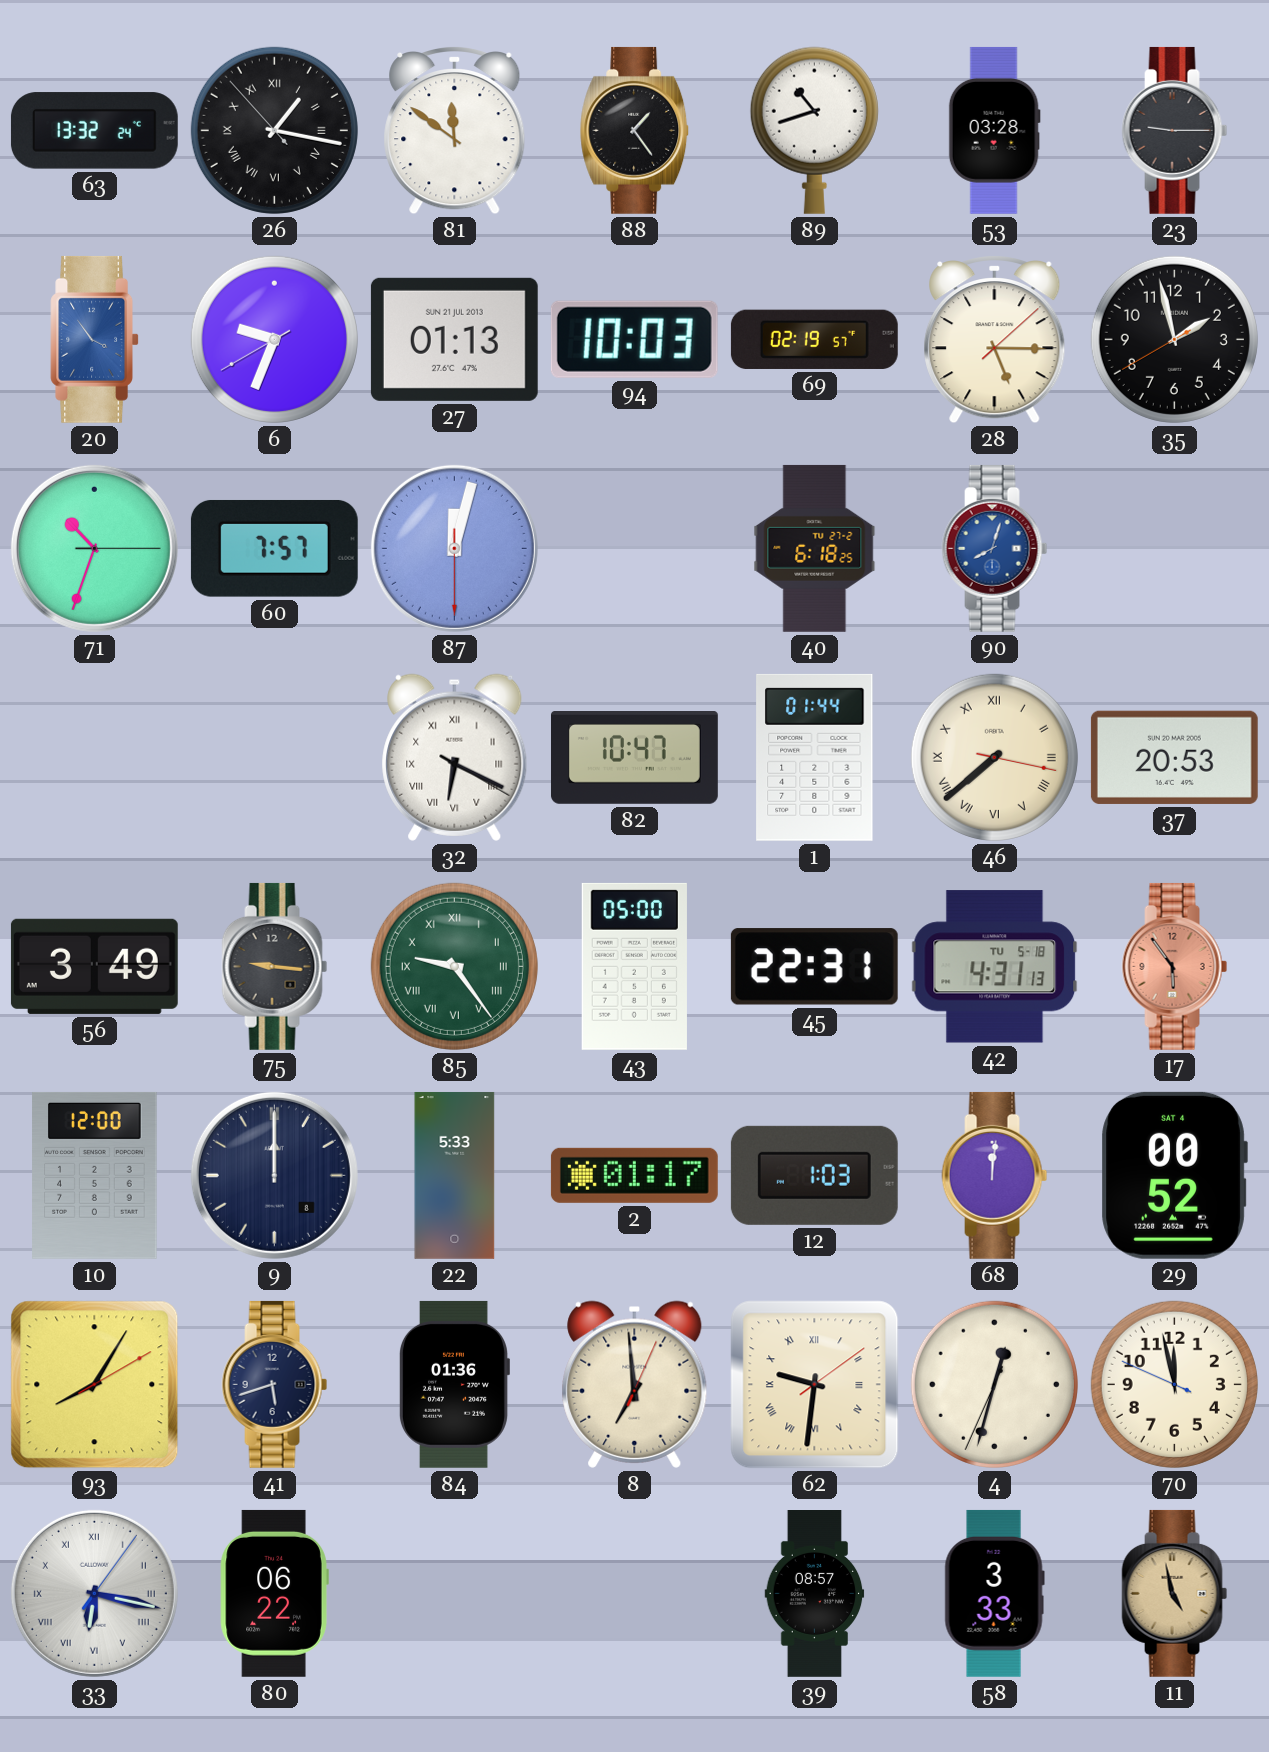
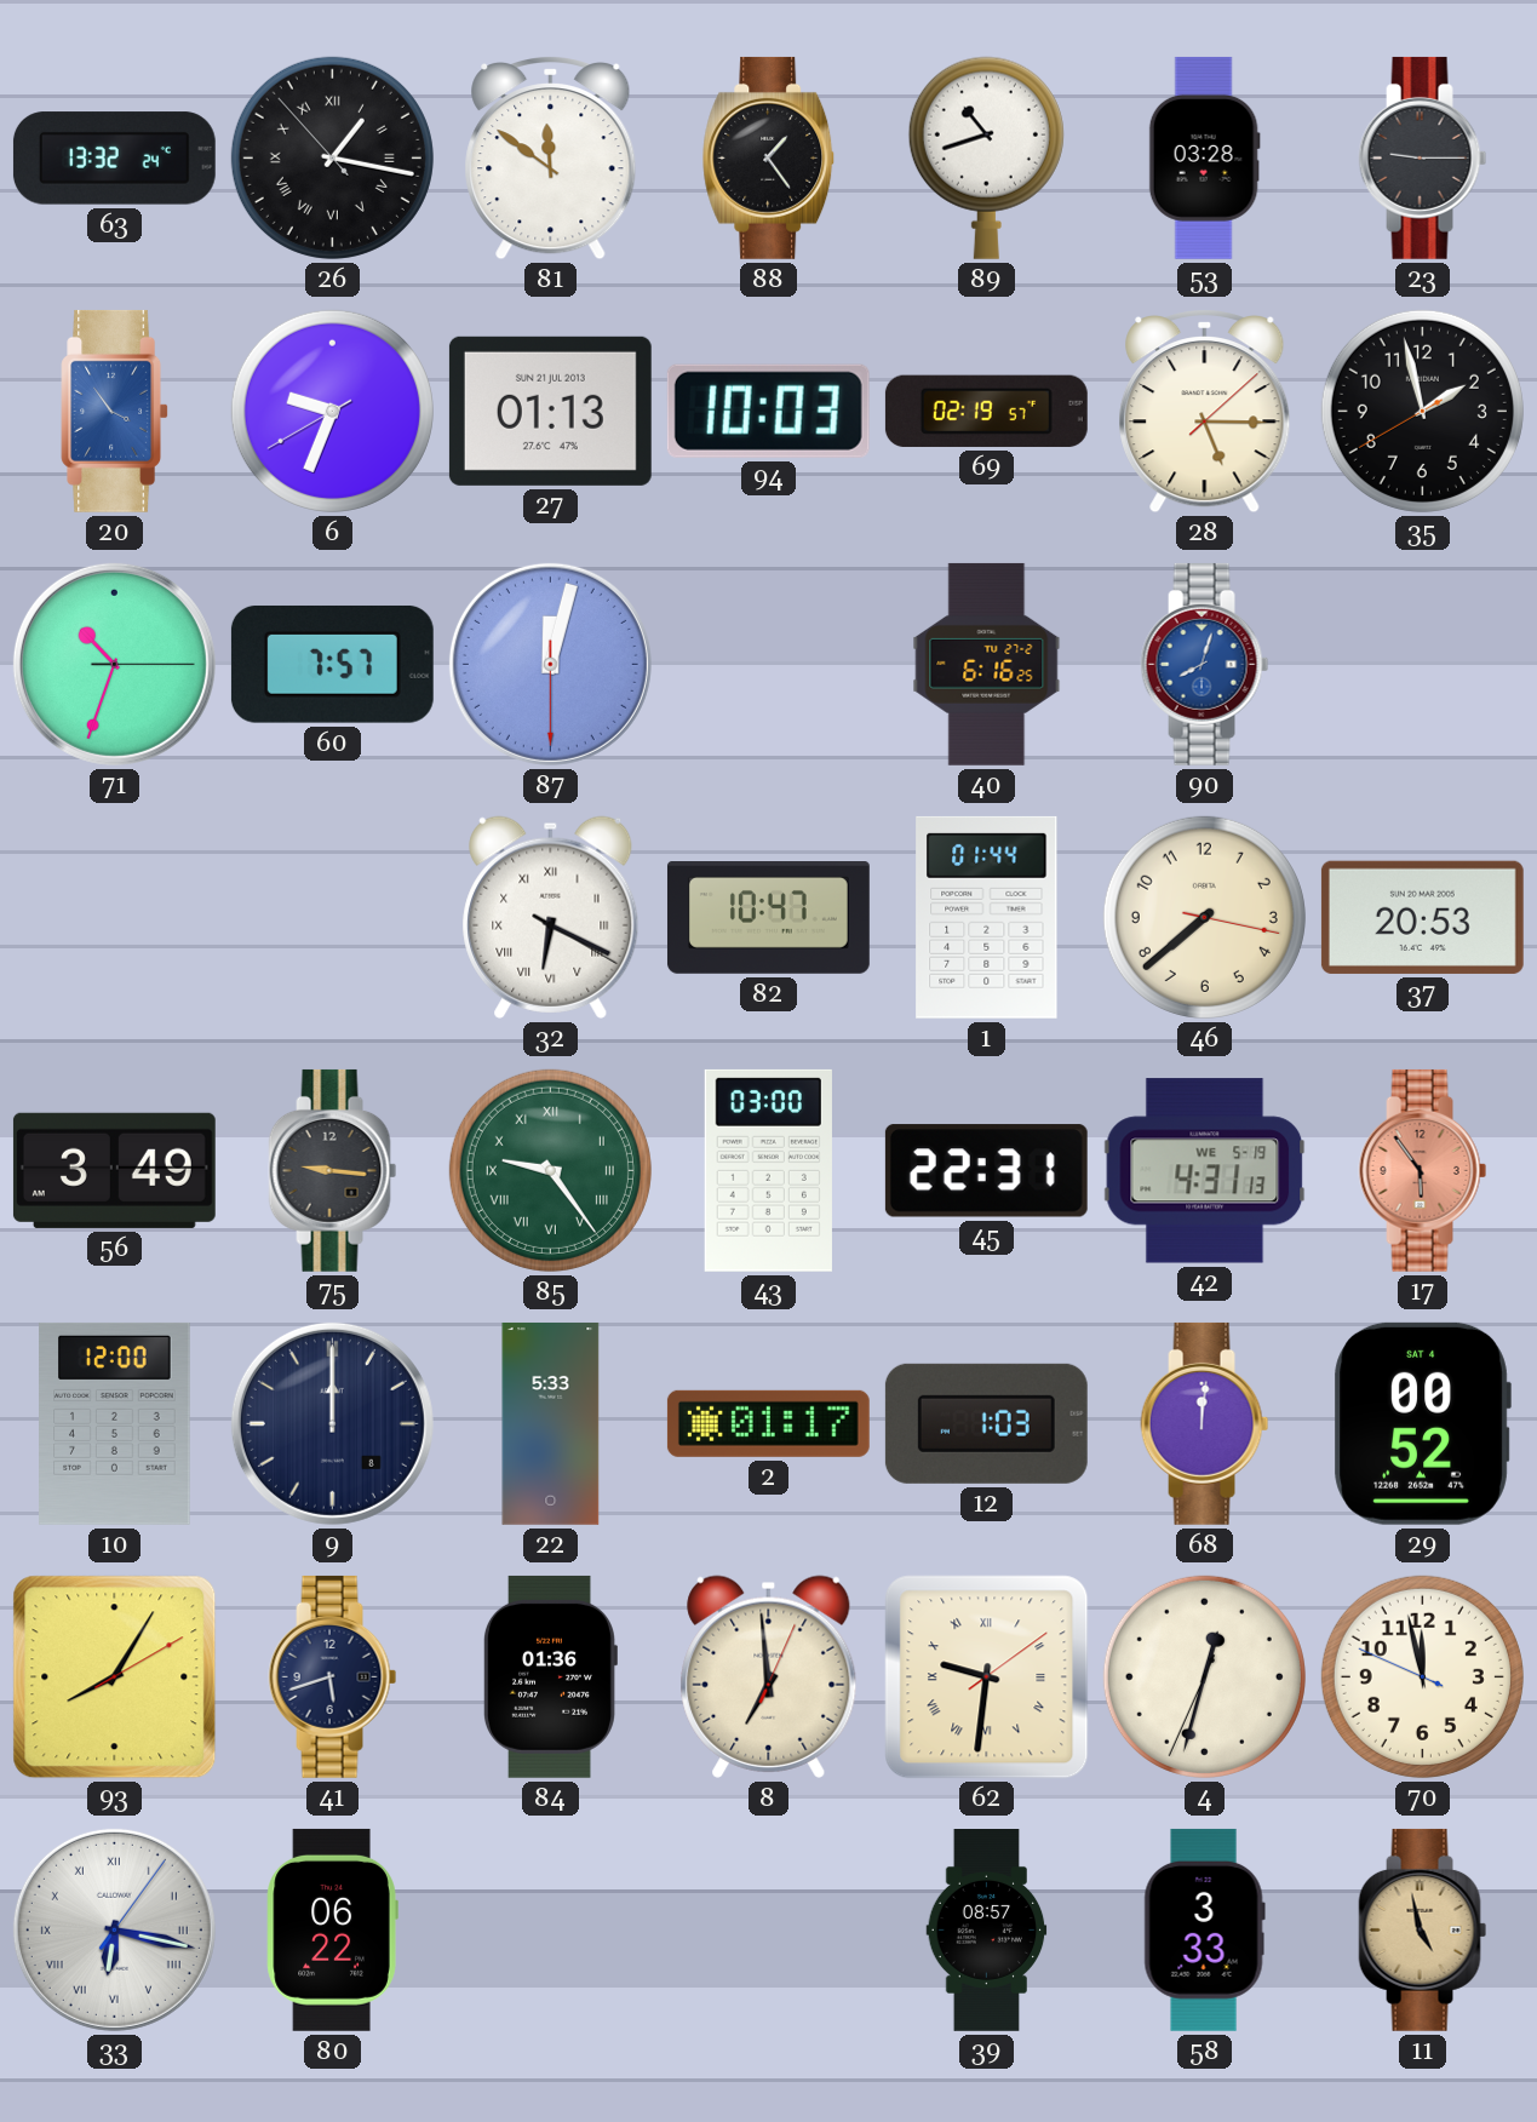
40: 6:18 -> 6:16 (987, 664)
46 numerals: Roman -> Arabic (1204, 917)
43: 05:00 -> 03:00 (768, 1170)
42 date: TU 5-18 -> WE 5-19 (1205, 1171)
